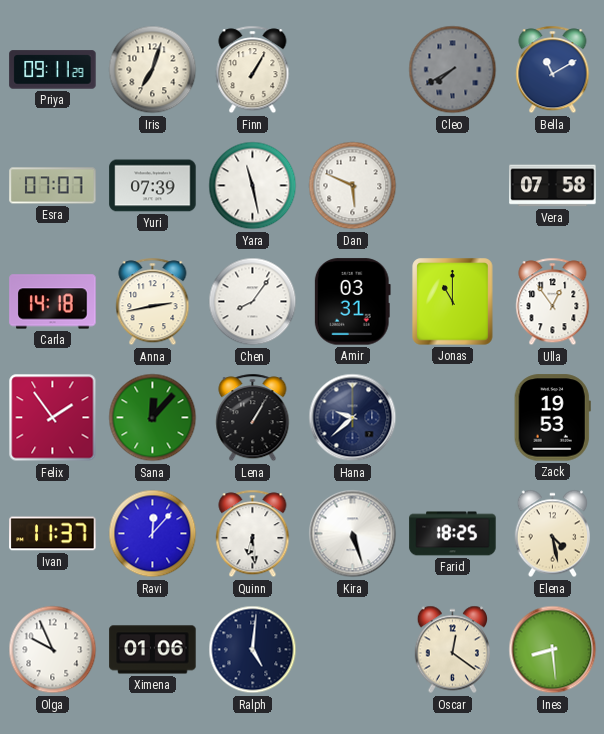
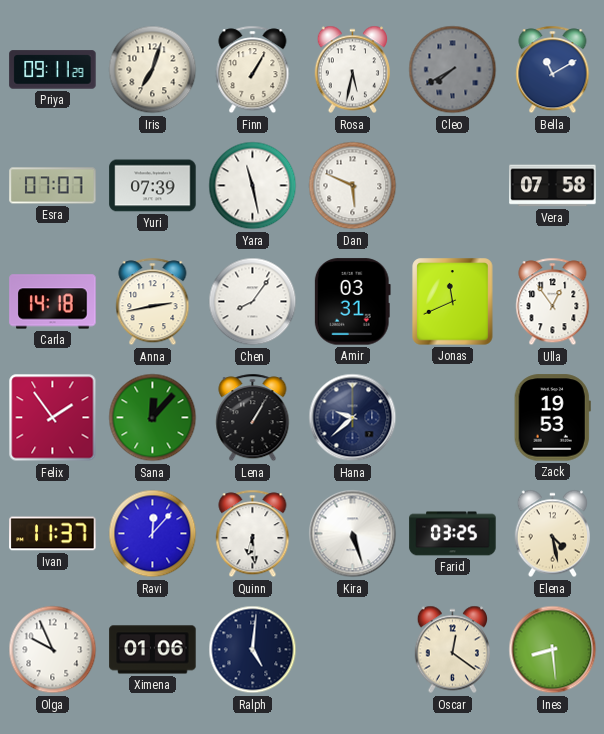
Rosa: none -> 5:32 (352, 70)
Jonas: 11:00 -> 11:41 (453, 302)
Farid: 18:25 -> 03:25 (453, 534)
